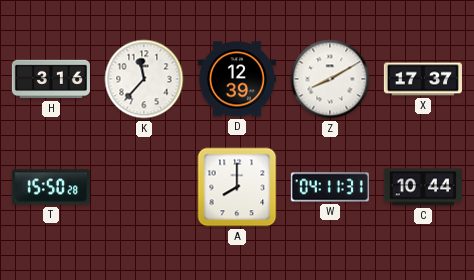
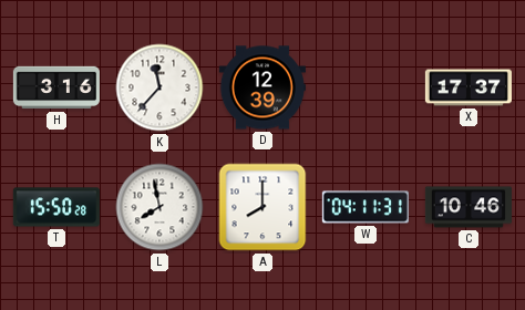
Z: 8:10 -> none (330, 79)
L: none -> 7:58 (159, 207)
C: 10:44 -> 10:46 (469, 207)
